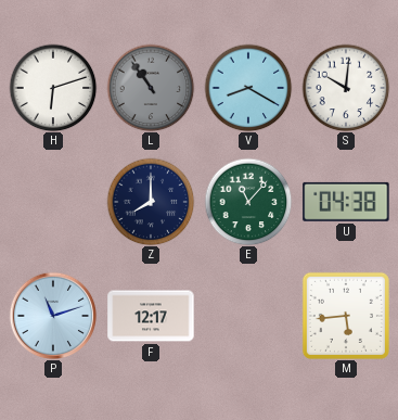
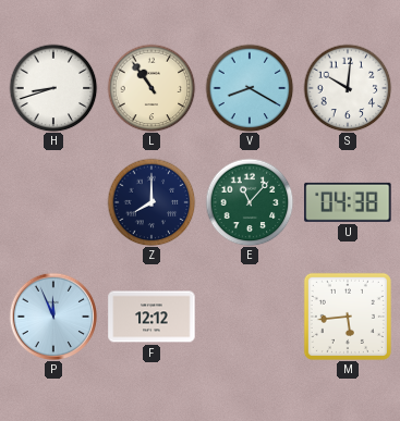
H: 6:12 -> 8:42 (53, 88)
L dial: grey -> cream (151, 88)
P: 11:12 -> 11:56 (53, 317)
F: 12:17 -> 12:12 (151, 317)
